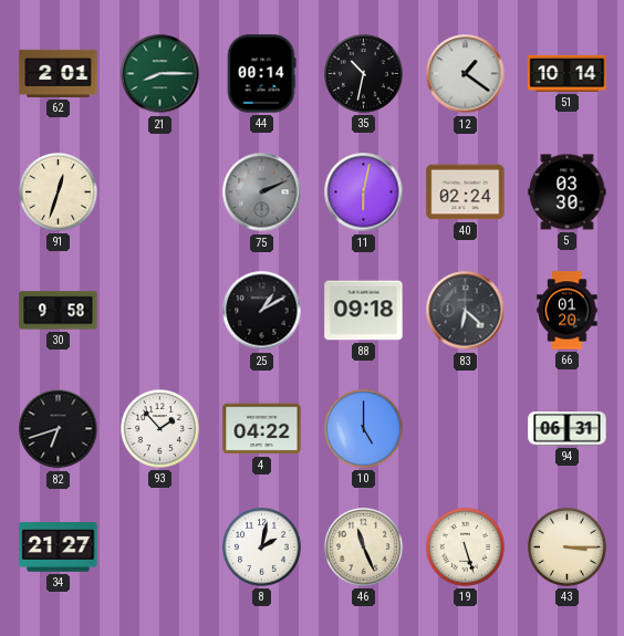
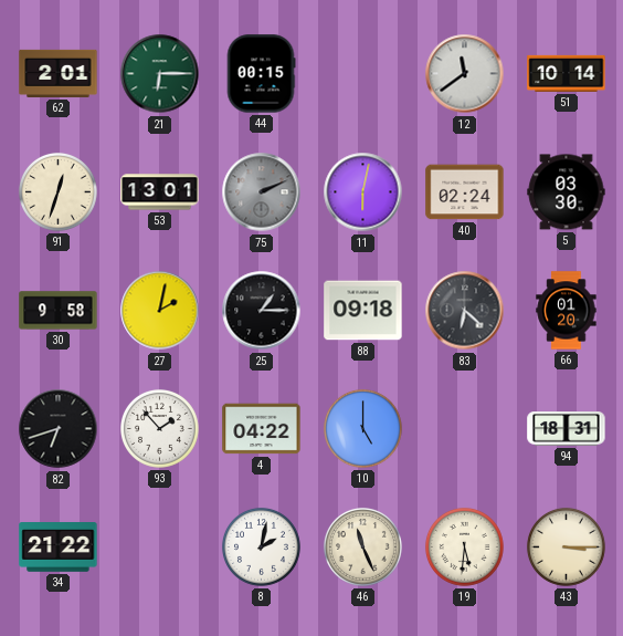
21: 8:15 -> 6:15 (160, 74)
44: 00:14 -> 00:15 (261, 74)
35: 10:32 -> none (364, 74)
12: 1:21 -> 11:39 (465, 74)
53: none -> 13:01 (160, 192)
27: none -> 2:02 (160, 311)
25: 1:10 -> 1:15 (262, 311)
94: 06:31 -> 18:31 (567, 429)
34: 21:27 -> 21:22 (59, 548)
19: 5:27 -> 5:31 (465, 548)
